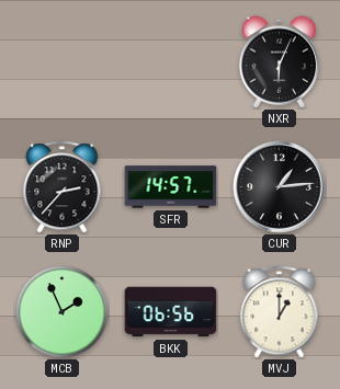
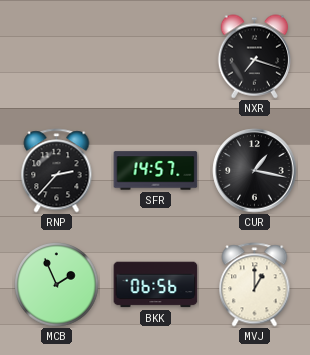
NXR: 6:04 -> 7:18 (254, 57)
CUR: 1:14 -> 1:17 (255, 171)
